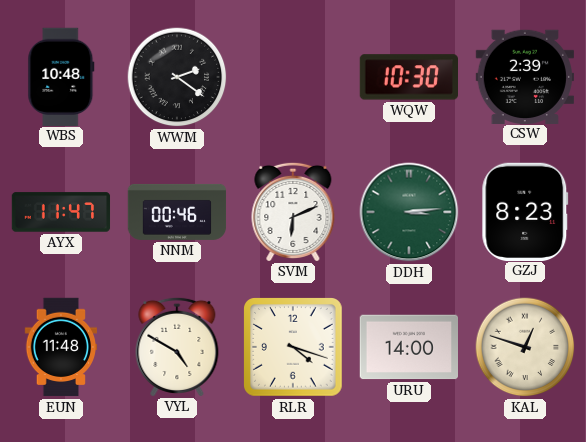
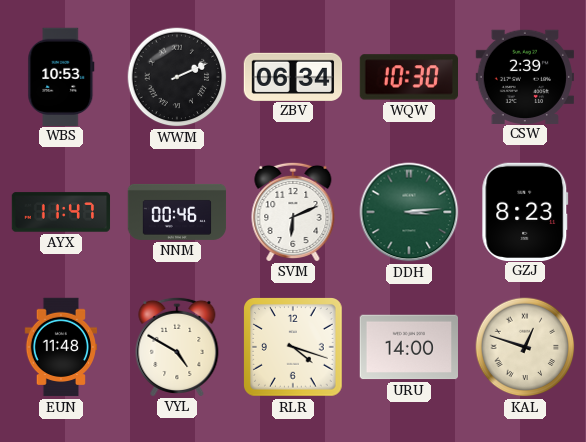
WBS: 10:48 -> 10:53 (61, 76)
WWM: 2:21 -> 2:11 (177, 77)
ZBV: none -> 06:34 (293, 76)
